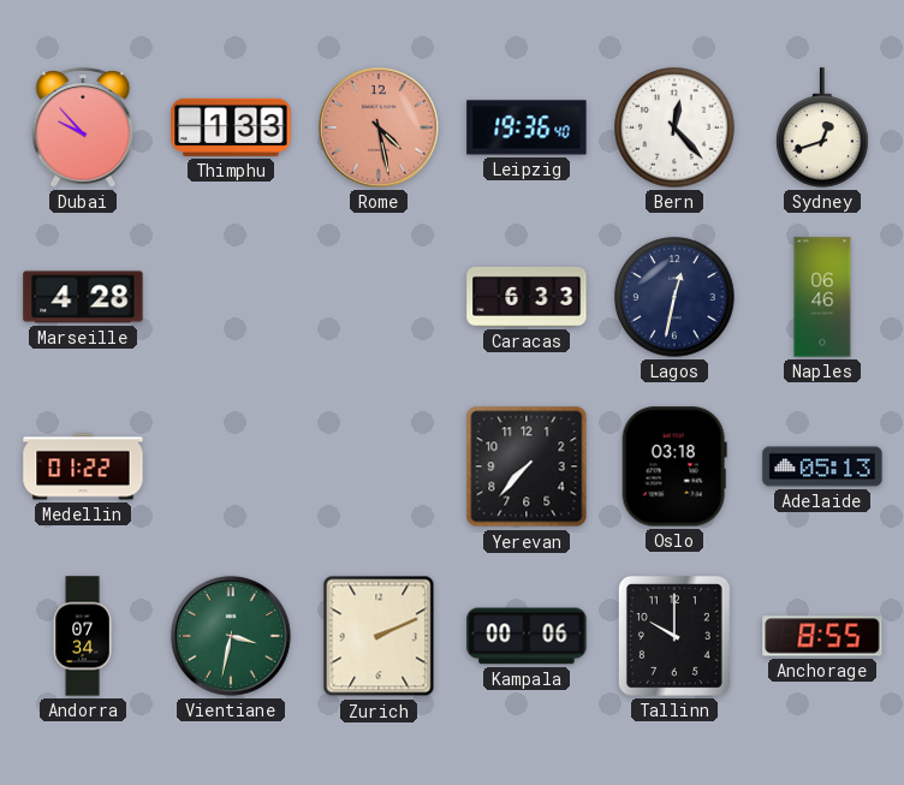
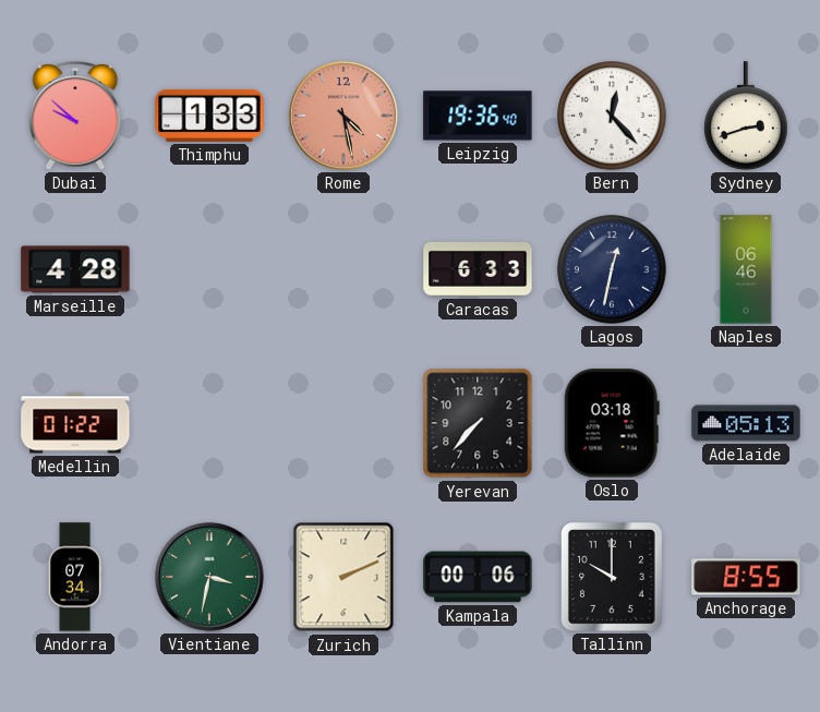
Dubai: 9:53 -> 9:52 (75, 116)
Sydney: 12:42 -> 2:42 (746, 116)
